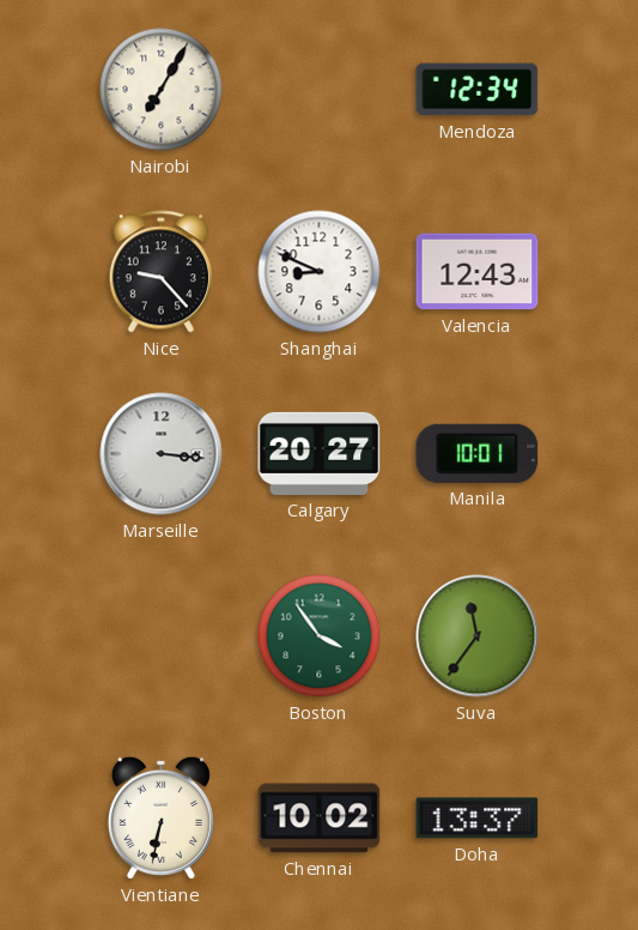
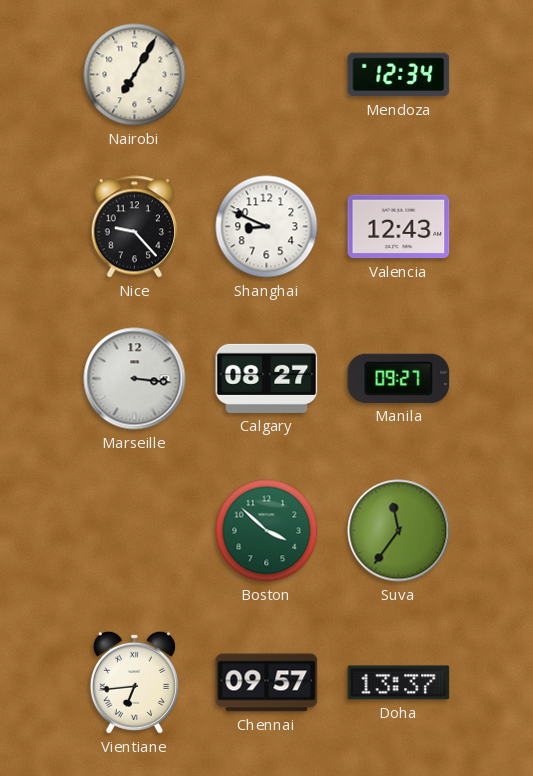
Calgary: 20:27 -> 08:27 (267, 378)
Manila: 10:01 -> 09:27 (399, 378)
Boston: 3:54 -> 3:52 (267, 531)
Vientiane: 6:32 -> 6:44 (134, 682)
Chennai: 10:02 -> 09:57 (267, 683)
